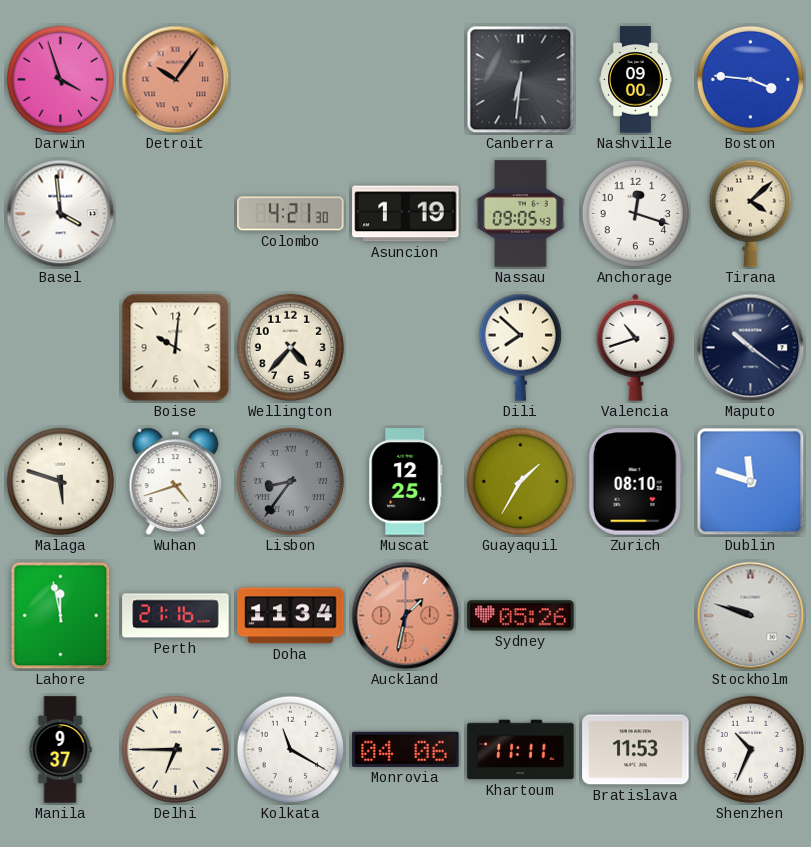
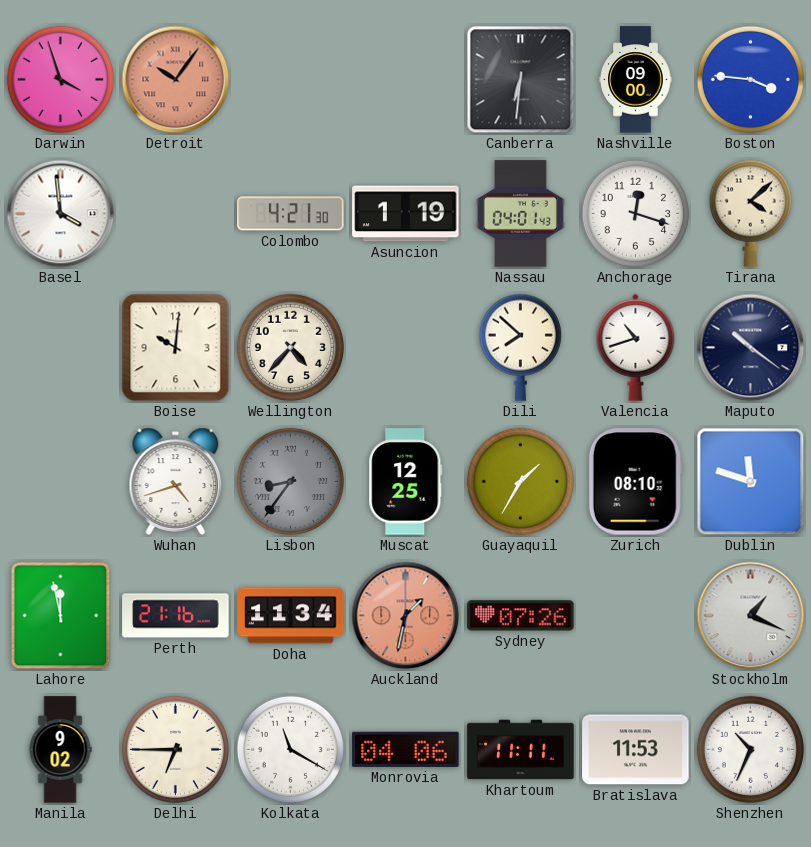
Nassau: 09:05 -> 04:01 (521, 214)
Malaga: 5:48 -> none (60, 481)
Sydney: 05:26 -> 07:26 (521, 616)
Stockholm: 9:48 -> 1:19 (751, 616)
Manila: 9:37 -> 9:02 (60, 750)
